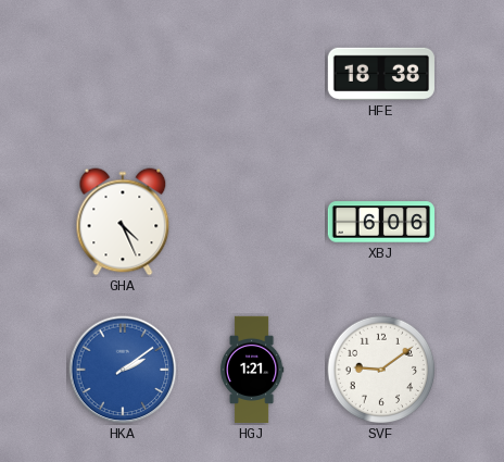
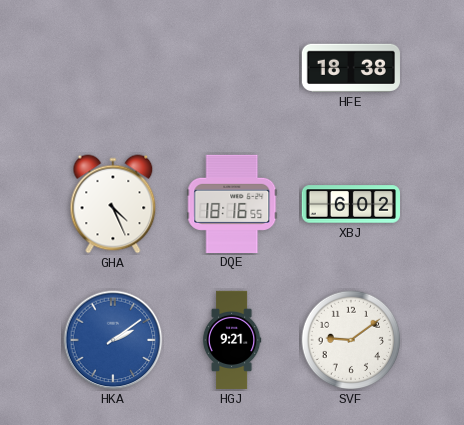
DQE: none -> 18:16 (232, 203)
XBJ: 6:06 -> 6:02 (350, 204)
HGJ: 1:21 -> 9:21 (232, 340)
